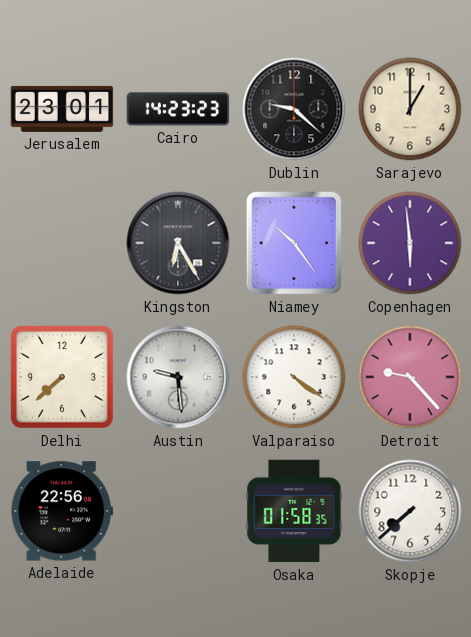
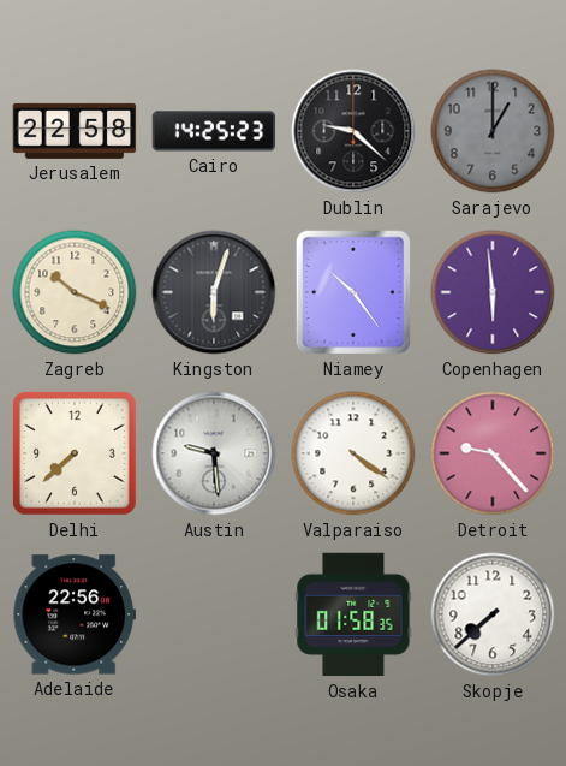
Jerusalem: 23:01 -> 22:58 (75, 131)
Cairo: 14:23 -> 14:25 (214, 131)
Sarajevo dial: cream -> grey (493, 131)
Zagreb: none -> 10:19 (75, 292)
Kingston: 6:25 -> 6:03 (214, 292)
